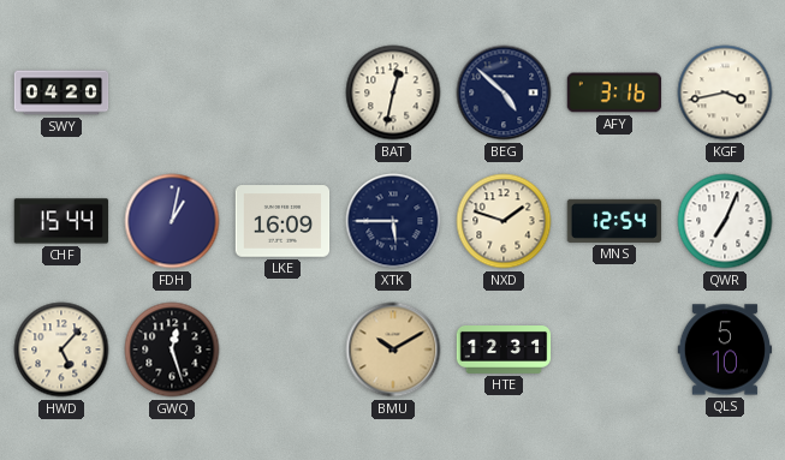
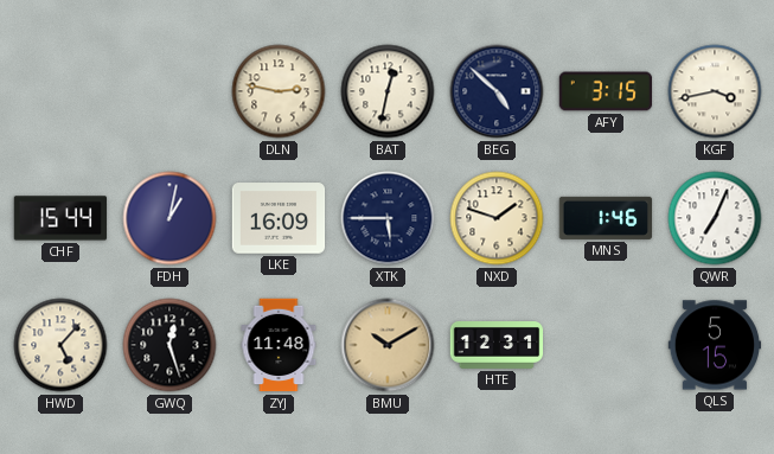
SWY: 04:20 -> none (61, 92)
DLN: none -> 2:47 (279, 91)
AFY: 3:16 -> 3:15 (606, 91)
MNS: 12:54 -> 1:46 (606, 218)
ZYJ: none -> 11:48 (279, 345)
QLS: 5:10 -> 5:15 (715, 345)
